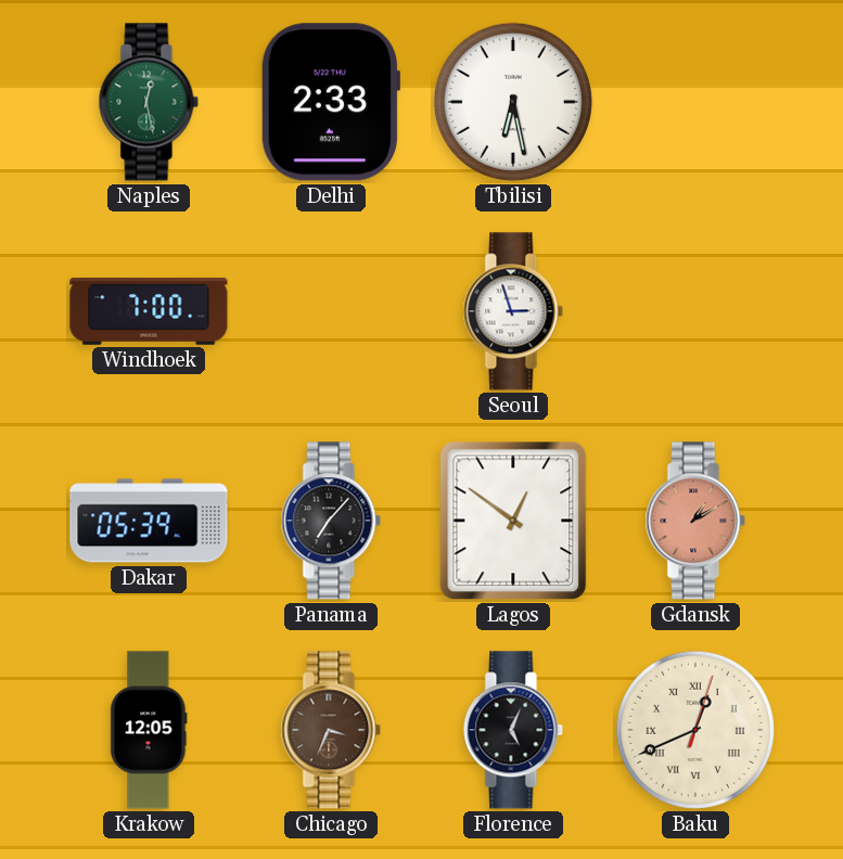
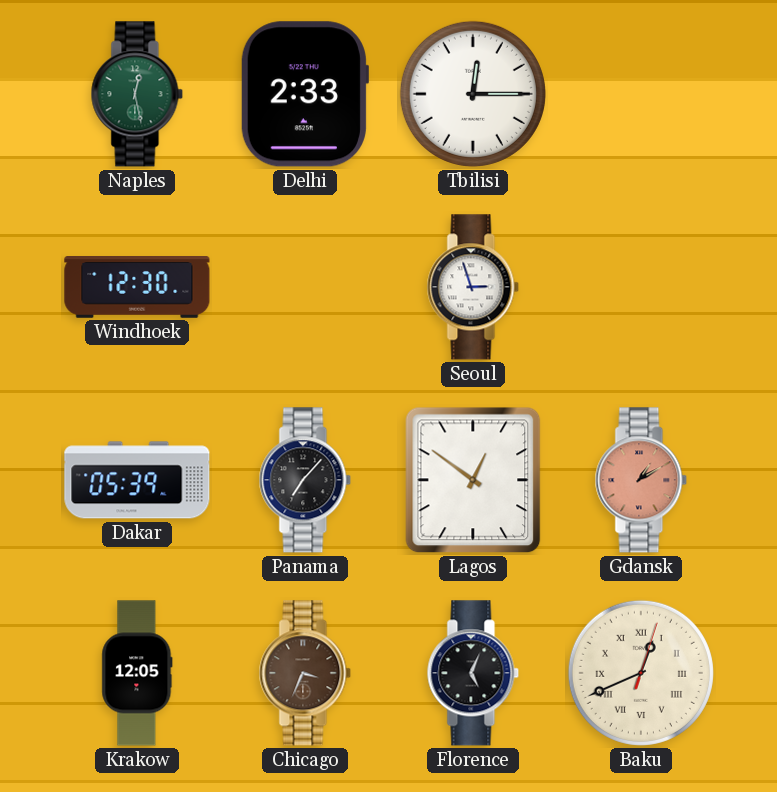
Tbilisi: 6:28 -> 12:15 (473, 94)
Windhoek: 7:00 -> 12:30 (137, 287)
